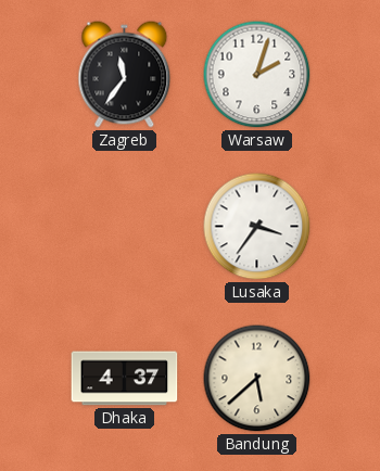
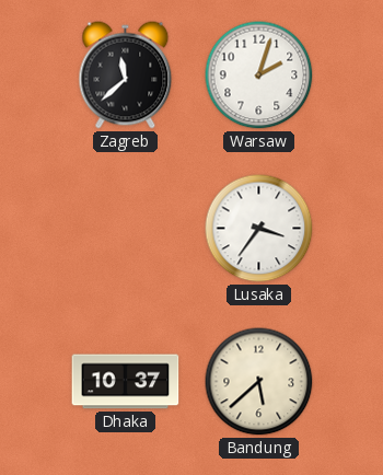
Zagreb: 11:36 -> 11:38 (126, 76)
Dhaka: 4:37 -> 10:37 (126, 382)
